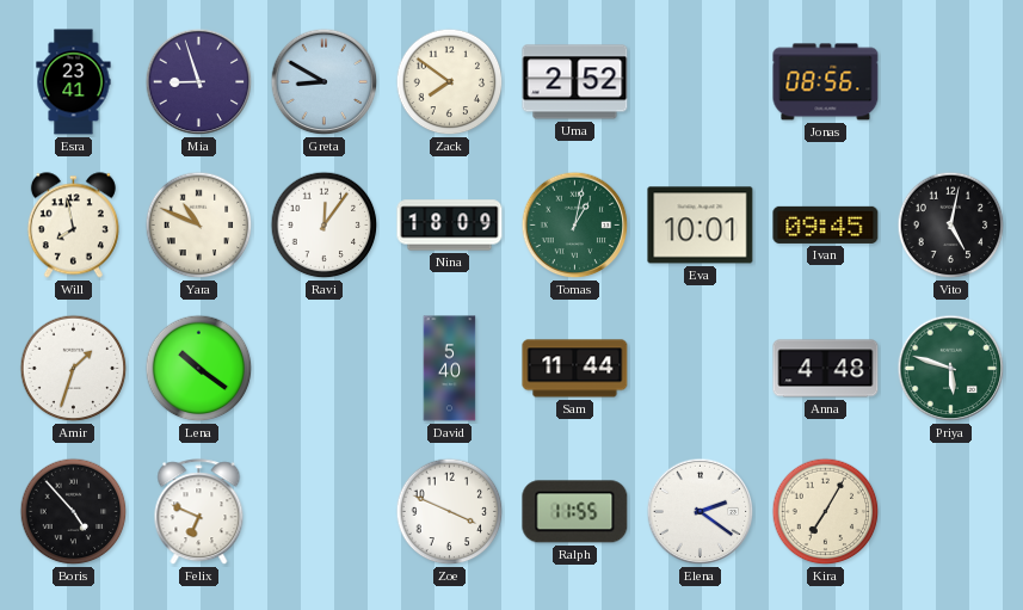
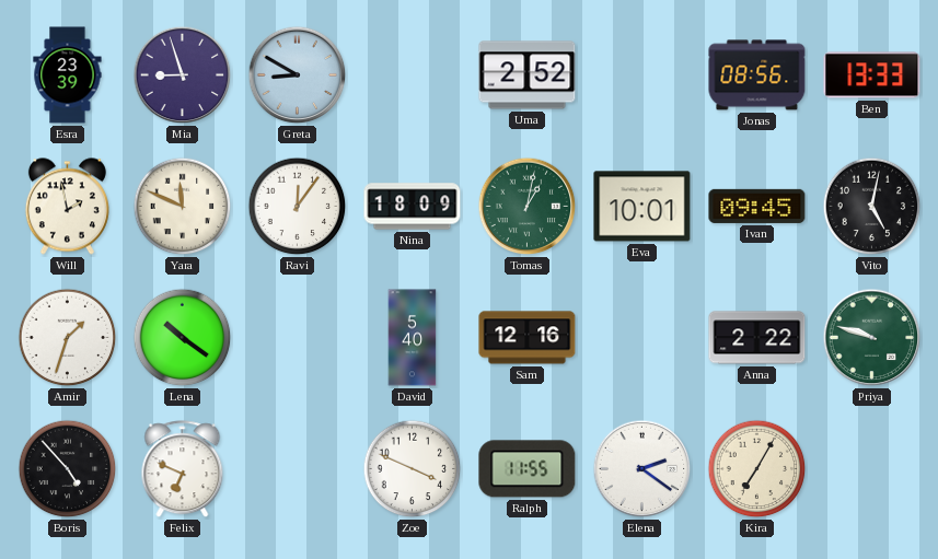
Esra: 23:41 -> 23:39 (68, 75)
Zack: 7:51 -> none (450, 82)
Ben: none -> 13:33 (872, 75)
Will: 7:58 -> 1:58 (67, 207)
Yara: 10:49 -> 11:49 (183, 207)
Sam: 11:44 -> 12:16 (528, 338)
Anna: 4:48 -> 2:22 (757, 338)
Priya: 5:48 -> 9:48 (872, 338)
